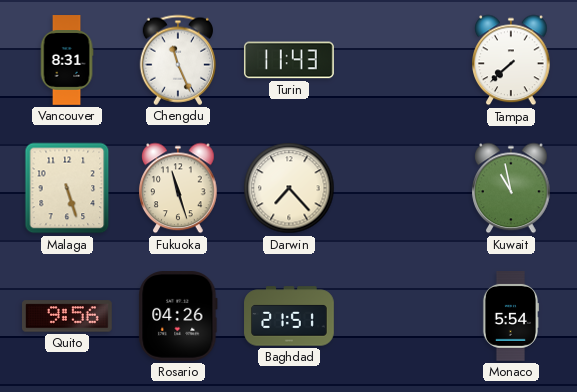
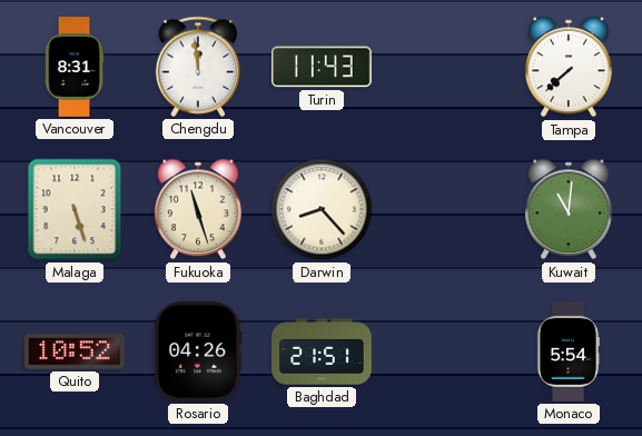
Chengdu: 11:26 -> 11:59 (197, 67)
Darwin: 7:23 -> 8:23 (322, 209)
Kuwait: 10:58 -> 11:01 (569, 209)
Quito: 9:56 -> 10:52 (76, 351)
